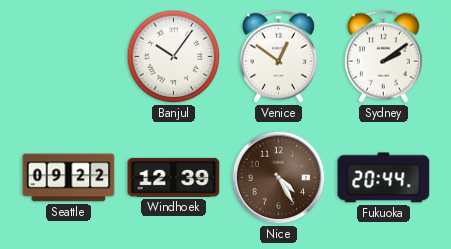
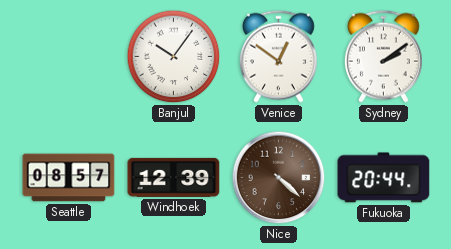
Seattle: 09:22 -> 08:57 (69, 178)
Nice: 4:25 -> 4:22 (279, 178)
